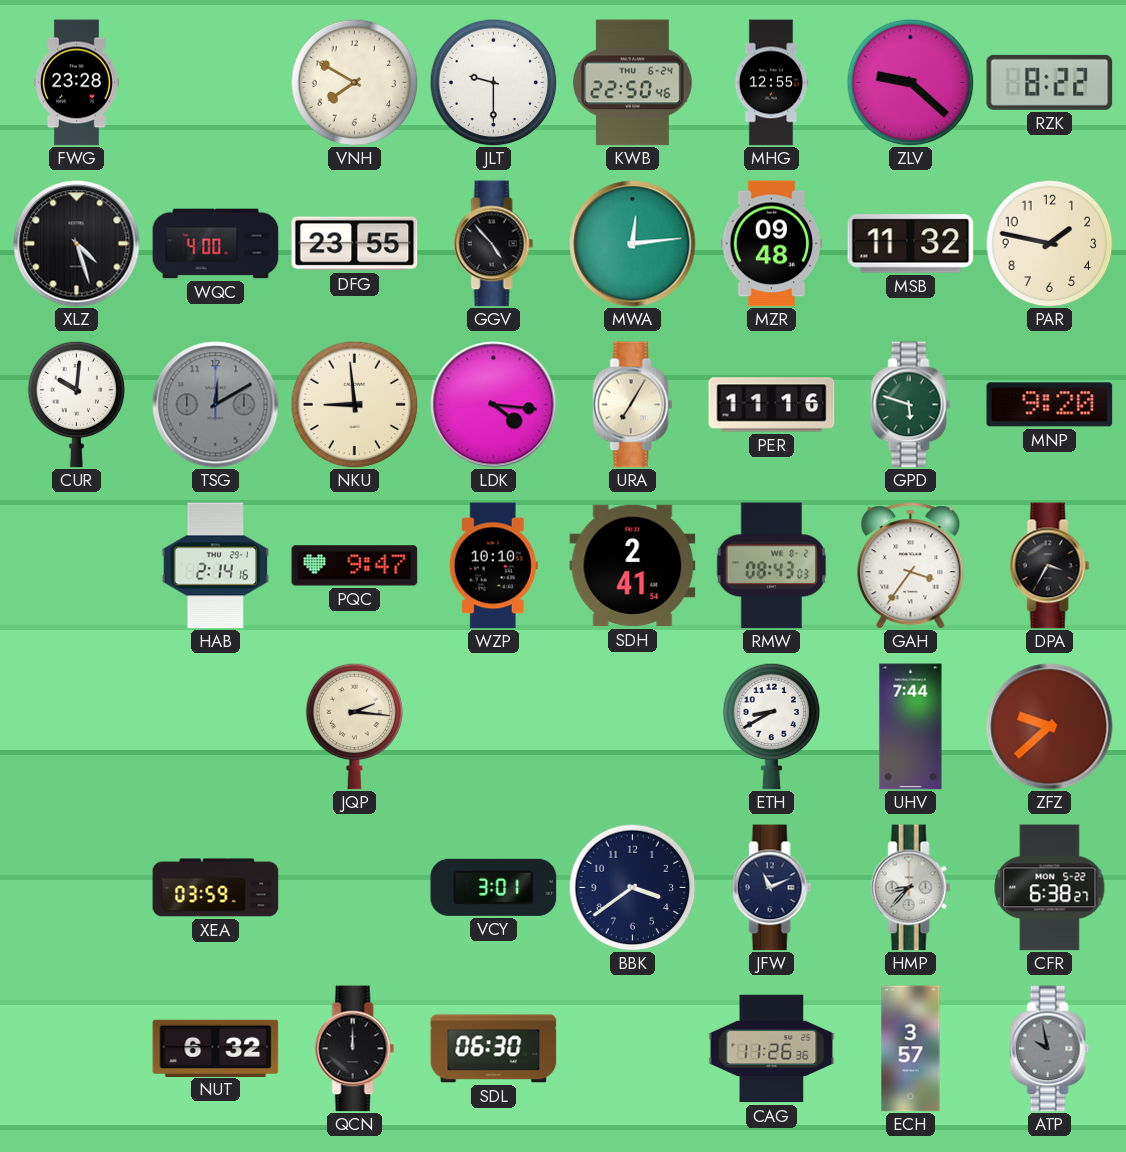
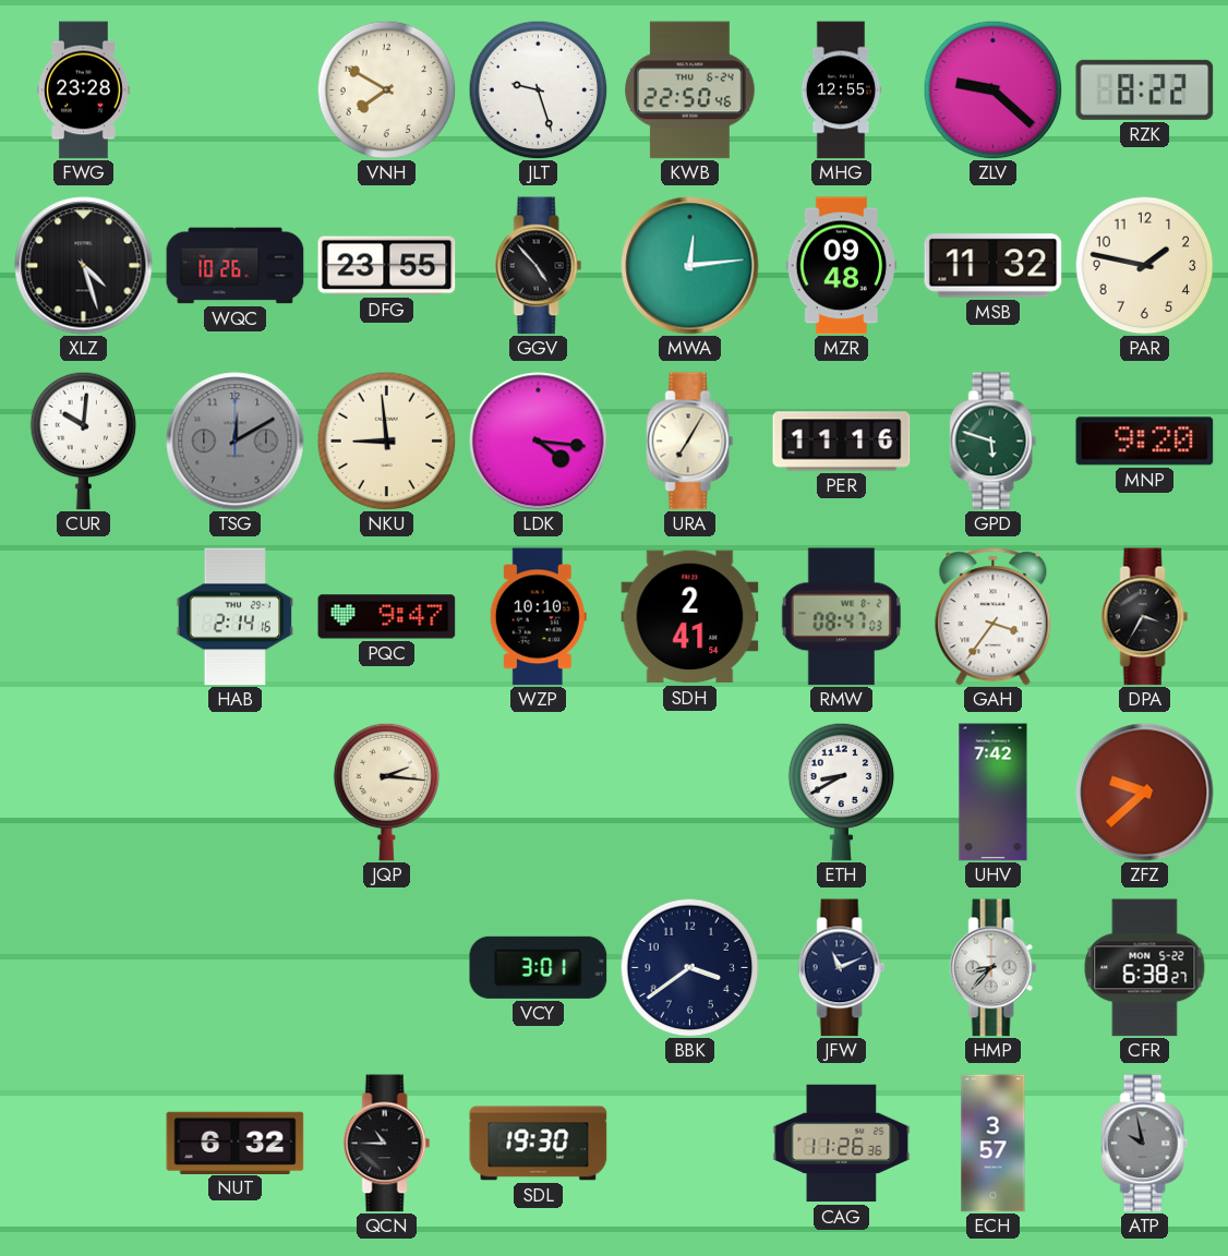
JLT: 9:30 -> 9:27 (538, 89)
WQC: 4:00 -> 10:26 (236, 266)
RMW: 08:43 -> 08:47 (841, 617)
UHV: 7:44 -> 7:42 (994, 793)
XEA: 03:59 -> none (216, 888)
QCN: 12:00 -> 10:45 (387, 1144)
SDL: 06:30 -> 19:30 (539, 1144)
